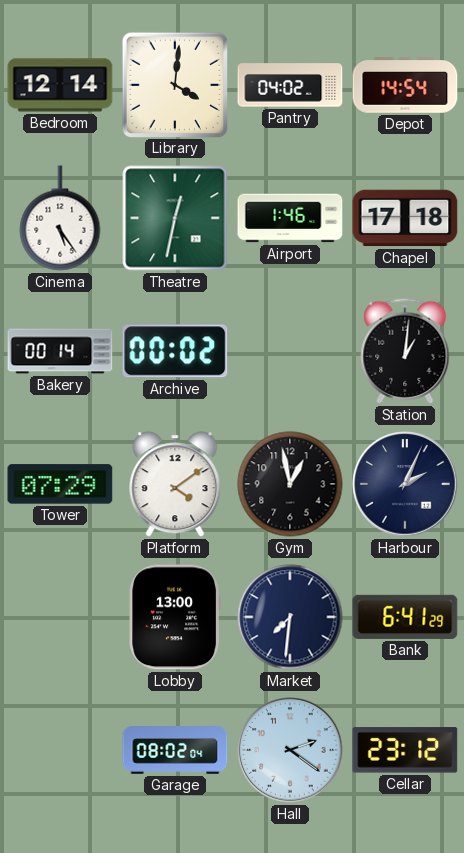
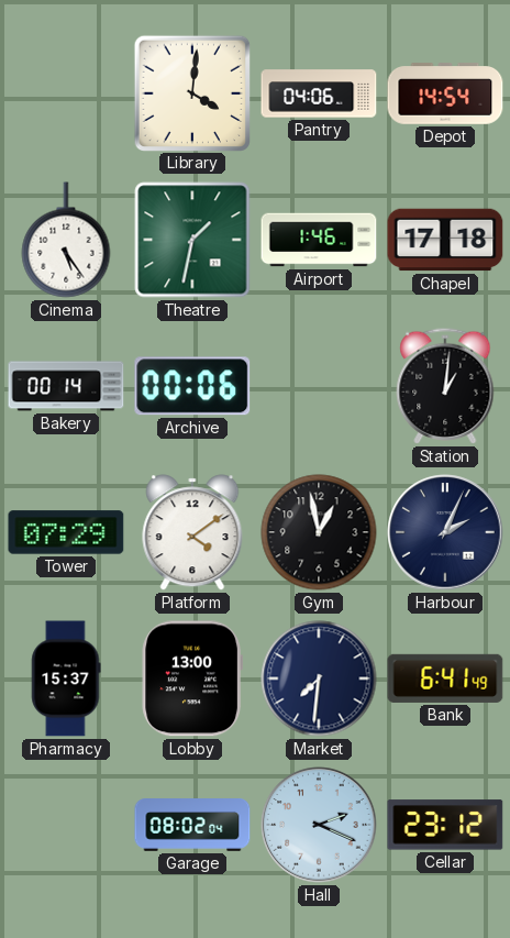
Bedroom: 12:14 -> none (60, 85)
Pantry: 04:02 -> 04:06 (319, 93)
Theatre: 12:32 -> 1:32 (192, 240)
Archive: 00:02 -> 00:06 (192, 386)
Pharmacy: none -> 15:37 (66, 678)
Bank: 6:41:29 -> 6:41:49 (445, 678)
Hall: 2:21 -> 2:19 (319, 825)
